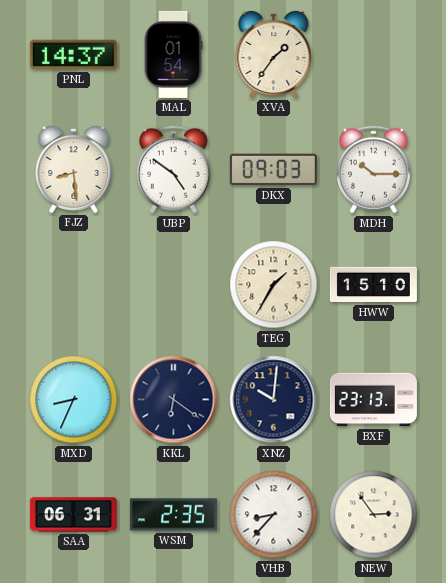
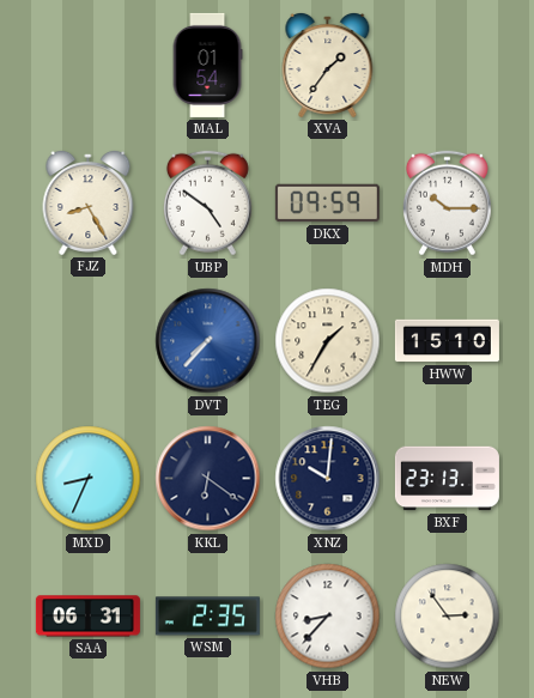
PNL: 14:37 -> none (73, 55)
FJZ: 8:29 -> 8:25 (89, 202)
DKX: 09:03 -> 09:59 (327, 204)
DVT: none -> 7:37 (208, 341)
